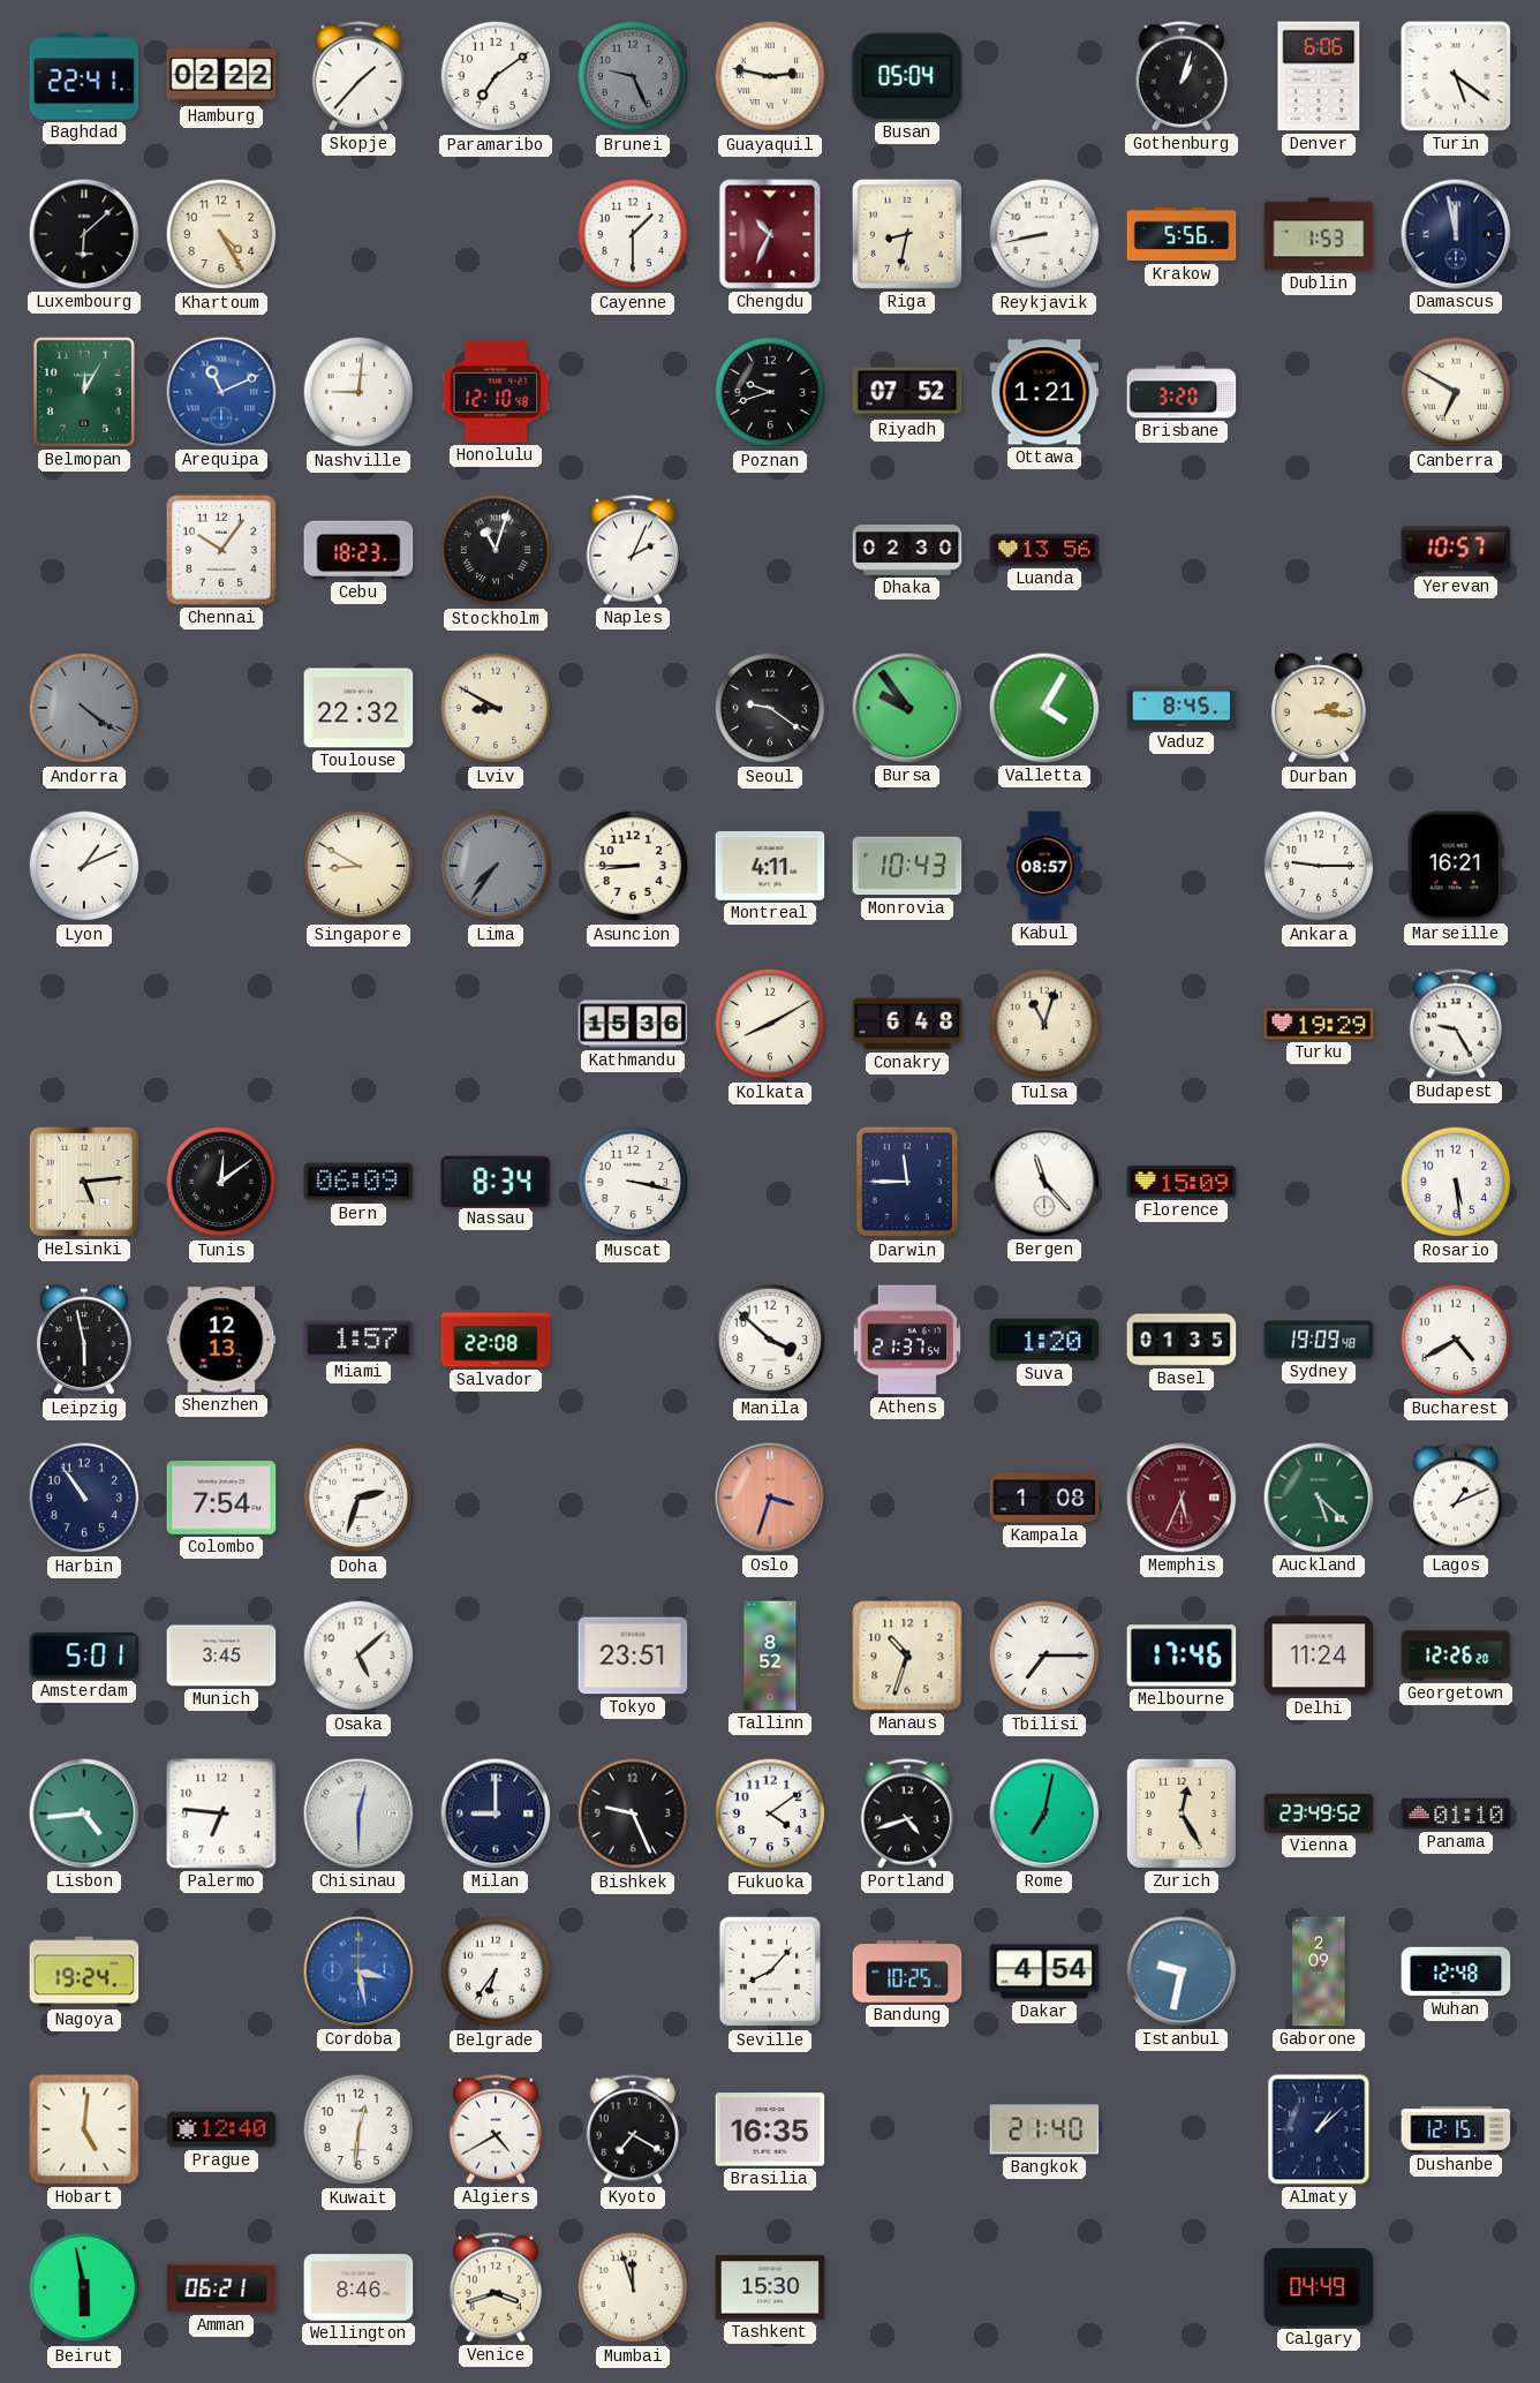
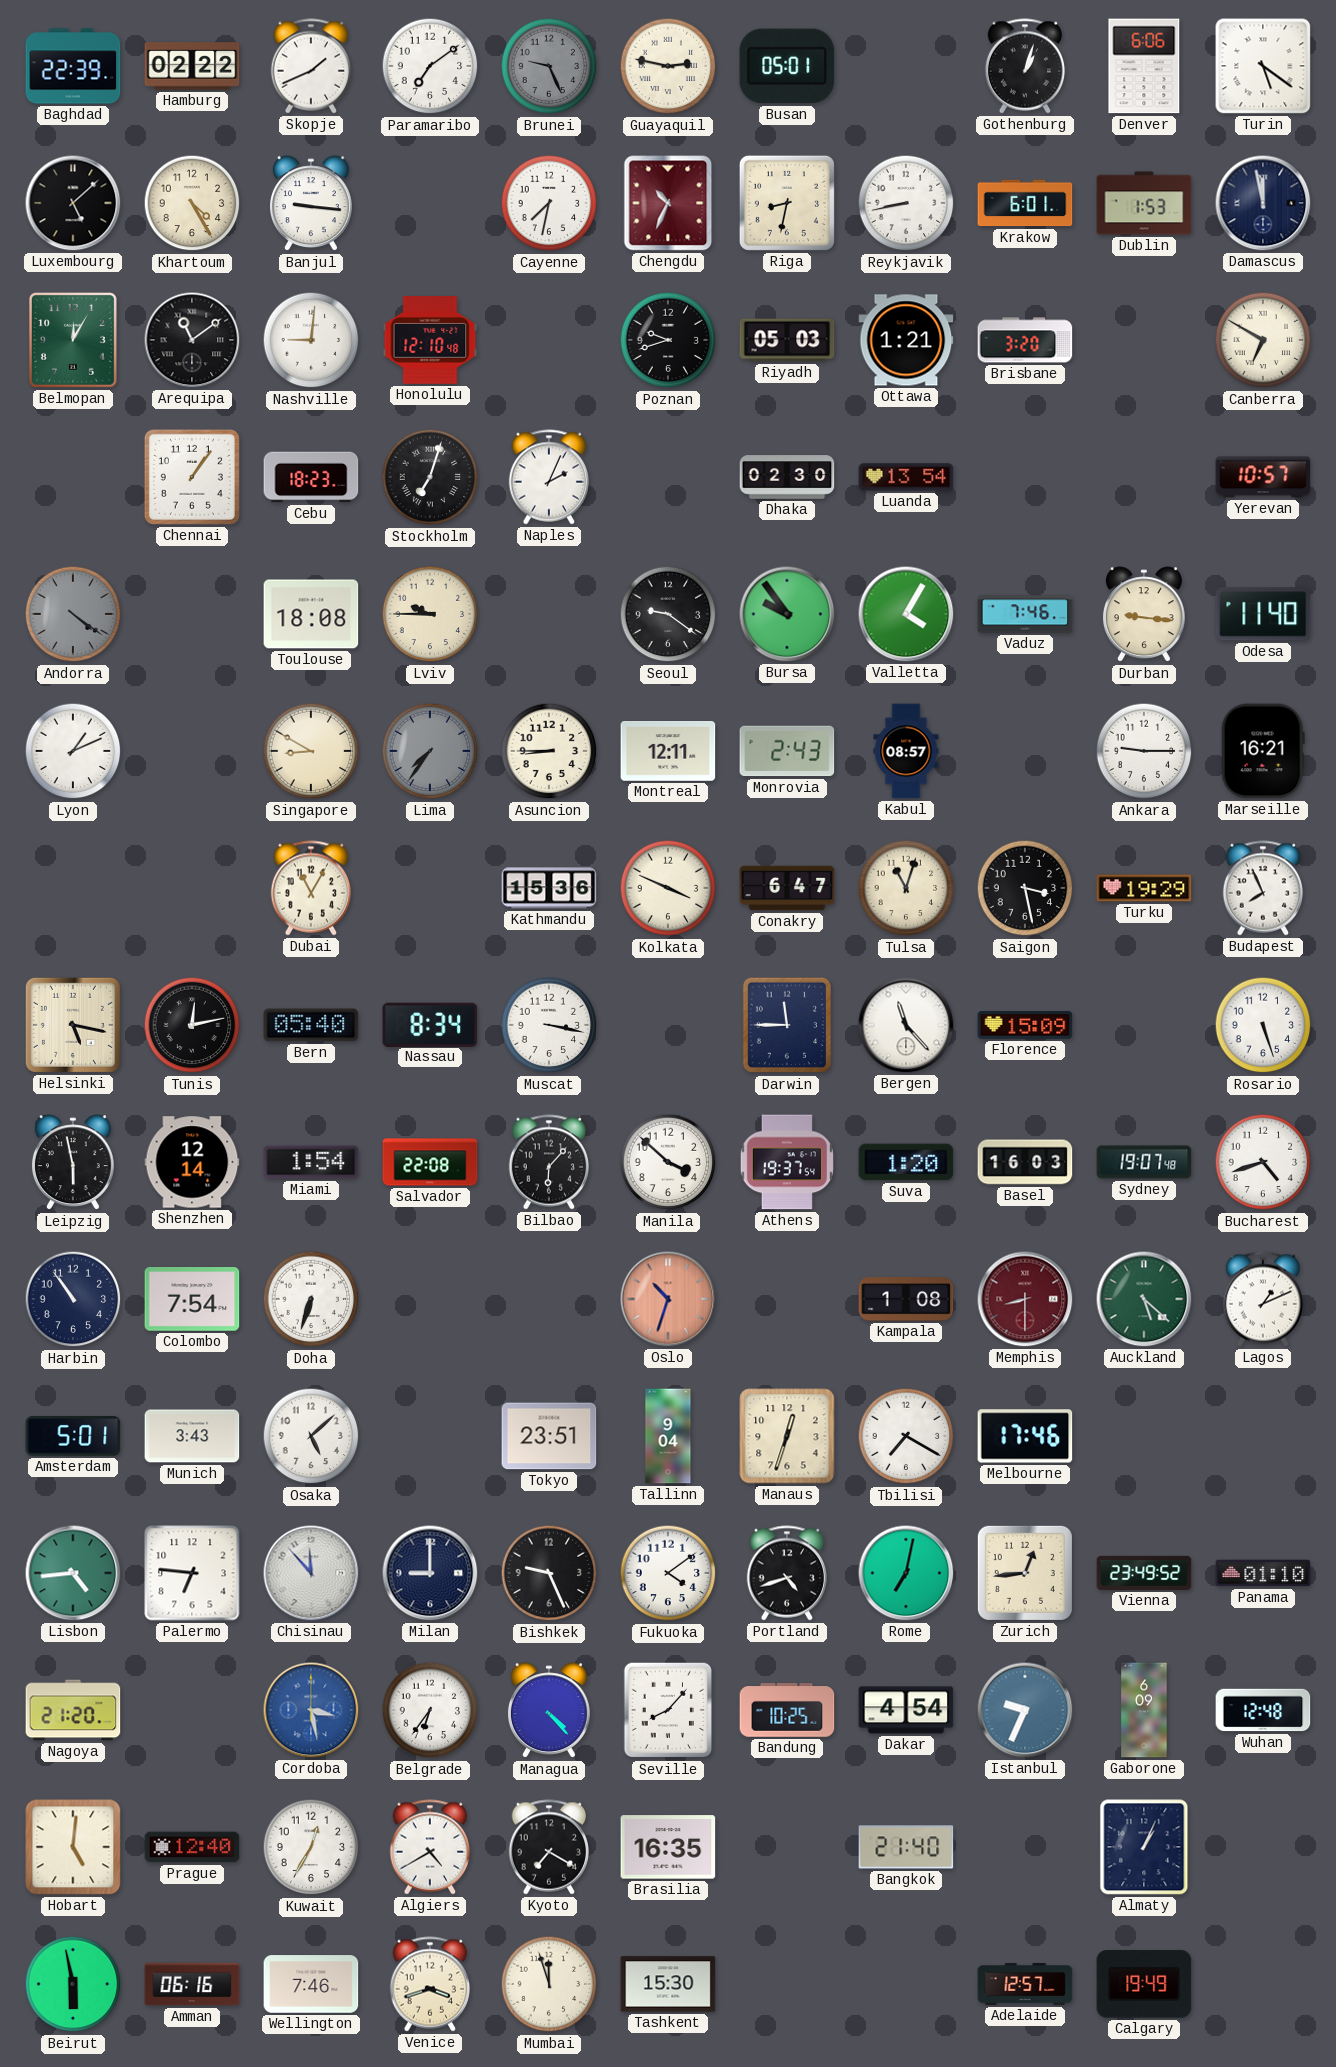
Baghdad: 22:41 -> 22:39 (73, 66)
Skopje: 1:37 -> 1:41 (311, 66)
Busan: 05:04 -> 05:01 (787, 66)
Luxembourg: 6:08 -> 5:08 (73, 203)
Banjul: none -> 9:16 (311, 204)
Cayenne: 1:30 -> 7:32 (549, 203)
Krakow: 5:56 -> 6:01 (1025, 203)
Arequipa: 11:11 -> 11:09 (192, 340)
Arequipa dial: blue -> black (192, 340)
Riyadh: 07:52 -> 05:03 (787, 340)
Chennai: 10:06 -> 1:06 (192, 477)
Stockholm: 11:03 -> 7:03 (430, 477)
Luanda: 13:56 -> 13:54 (906, 477)
Toulouse: 22:32 -> 18:08 (311, 614)
Lviv: 8:50 -> 9:45 (430, 614)
Vaduz: 8:45 -> 7:46 (1025, 614)
Durban: 2:16 -> 9:16 (1144, 615)
Odesa: none -> 11:40 (1263, 614)
Montreal: 4:11 -> 12:11 (668, 752)
Monrovia: 10:43 -> 2:43 (787, 751)
Dubai: none -> 11:05 (311, 888)
Kolkata: 8:10 -> 3:49 (668, 888)
Conakry: 6:48 -> 6:47 (787, 888)
Saigon: none -> 3:28 (1025, 888)
Budapest: 9:25 -> 7:56 (1263, 888)
Helsinki: 5:14 -> 5:17 (73, 1025)
Tunis: 12:09 -> 12:13 (192, 1025)
Bern: 06:09 -> 05:40 (311, 1025)
Rosario: 5:29 -> 5:27 (1263, 1025)
Shenzhen: 12:13 -> 12:14 (192, 1162)
Miami: 1:57 -> 1:54 (311, 1162)
Bilbao: none -> 6:07 (549, 1162)
Athens: 21:37 -> 19:37 (786, 1162)
Basel: 01:35 -> 16:03 (1025, 1162)
Sydney: 19:09 -> 19:07 (1144, 1162)
Bucharest: 4:40 -> 4:42 (1263, 1162)
Doha: 2:33 -> 6:33 (311, 1299)
Oslo: 3:33 -> 10:33 (668, 1299)
Memphis: 5:34 -> 8:30 (1025, 1299)
Munich: 3:45 -> 3:43 (192, 1436)
Tallinn: 8:52 -> 9:04 (668, 1436)
Manaus: 10:33 -> 12:33 (787, 1436)
Tbilisi: 7:15 -> 7:20 (906, 1436)
Delhi: 11:24 -> none (1319, 1656)
Georgetown: 12:26 -> none (1456, 1656)
Chisinau: 12:30 -> 11:53 (311, 1573)
Zurich: 12:25 -> 12:44 (1025, 1573)
Nagoya: 19:24 -> 21:20 (73, 1710)
Managua: none -> 4:23 (549, 1711)
Istanbul: 9:32 -> 9:34 (1025, 1710)
Gaborone: 2:09 -> 6:09 (1144, 1710)
Kuwait: 12:31 -> 12:35 (311, 1847)
Almaty: 1:08 -> 1:04 (1144, 1847)
Dushanbe: 12:15 -> none (1456, 2131)
Amman: 06:21 -> 06:16 (192, 1984)
Wellington: 8:46 -> 7:46 (311, 1984)
Adelaide: none -> 12:57 (1025, 1984)
Calgary: 04:49 -> 19:49 (1144, 1984)
